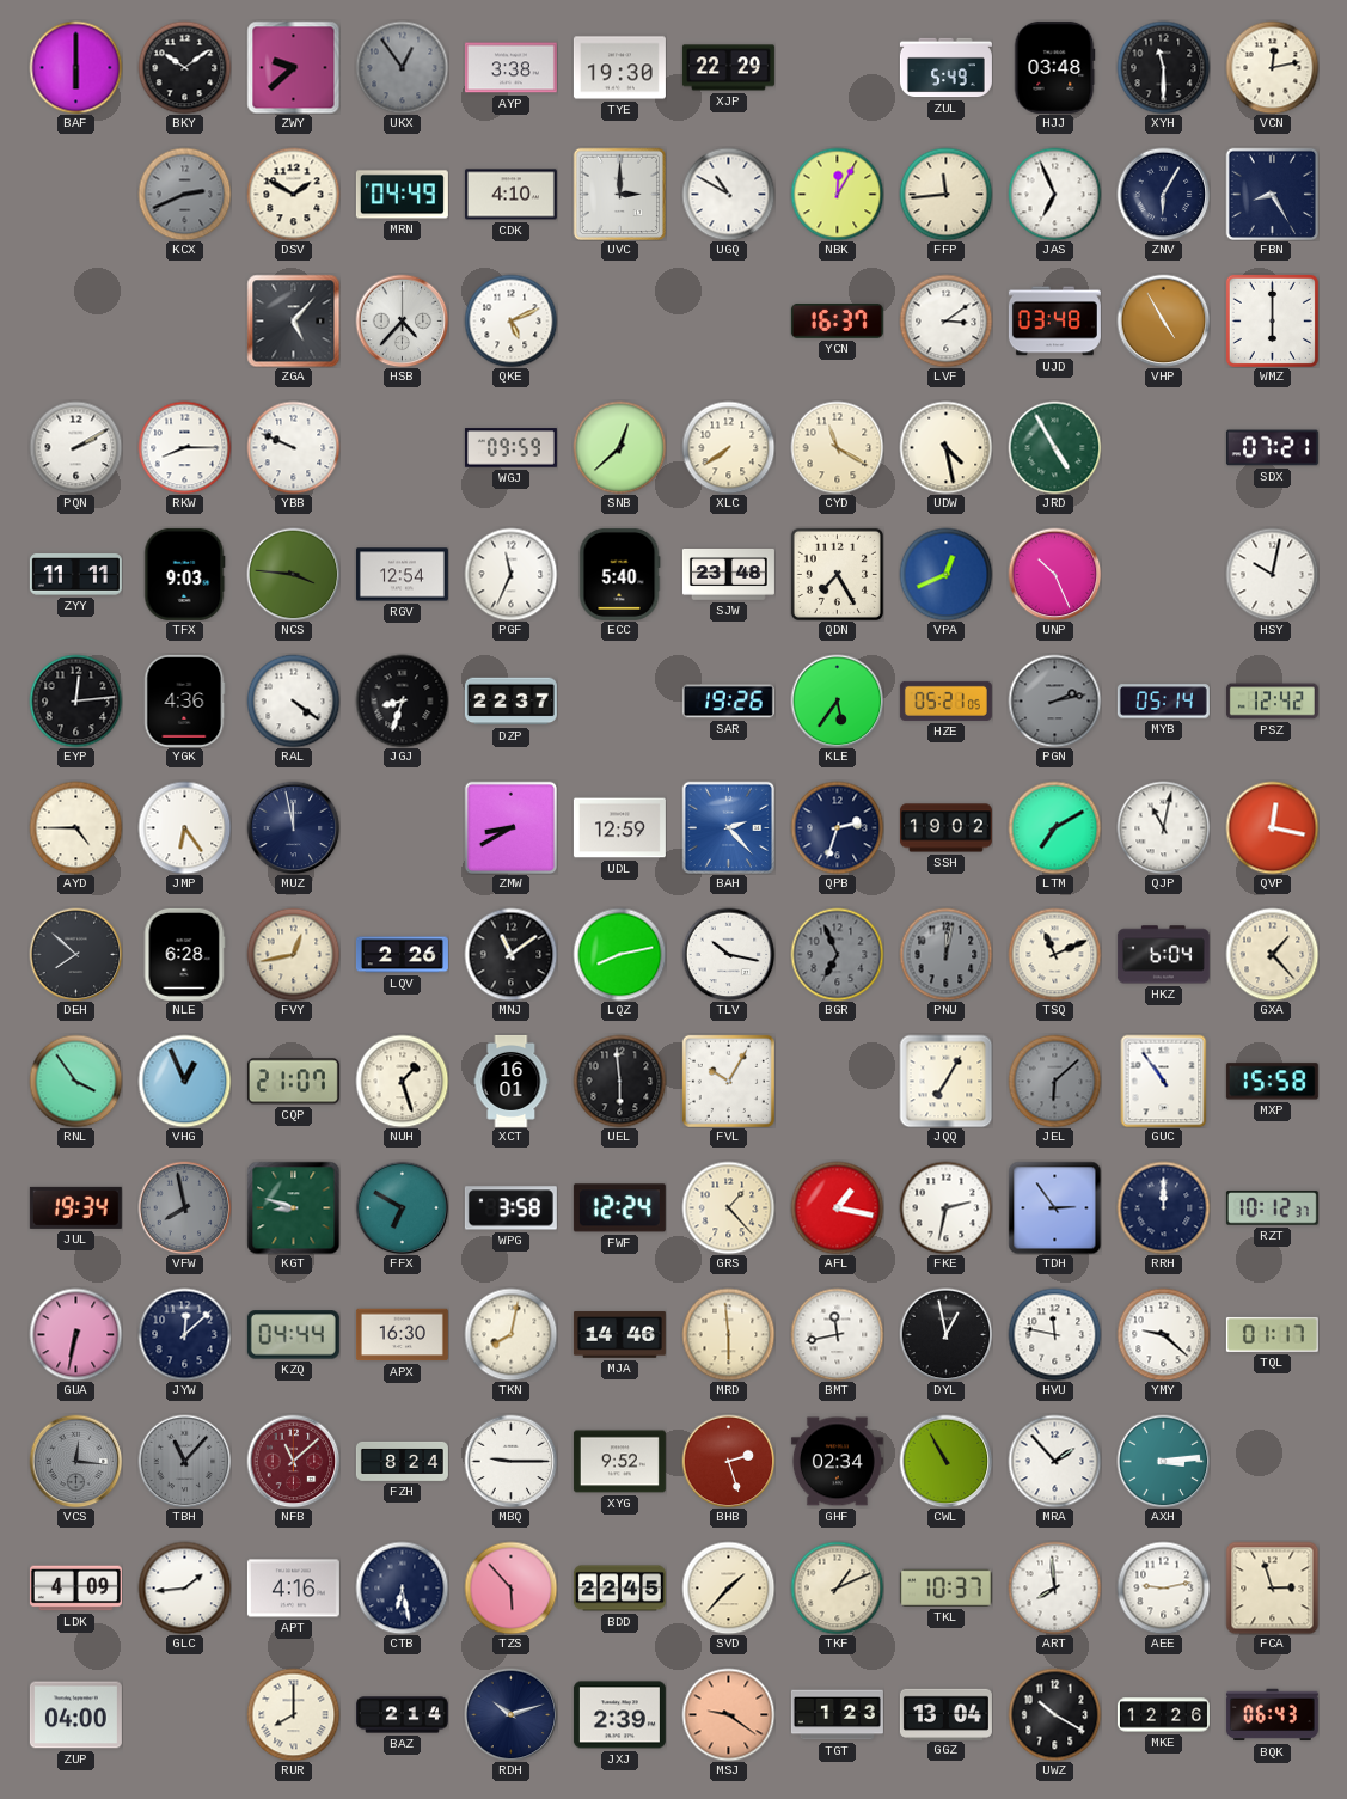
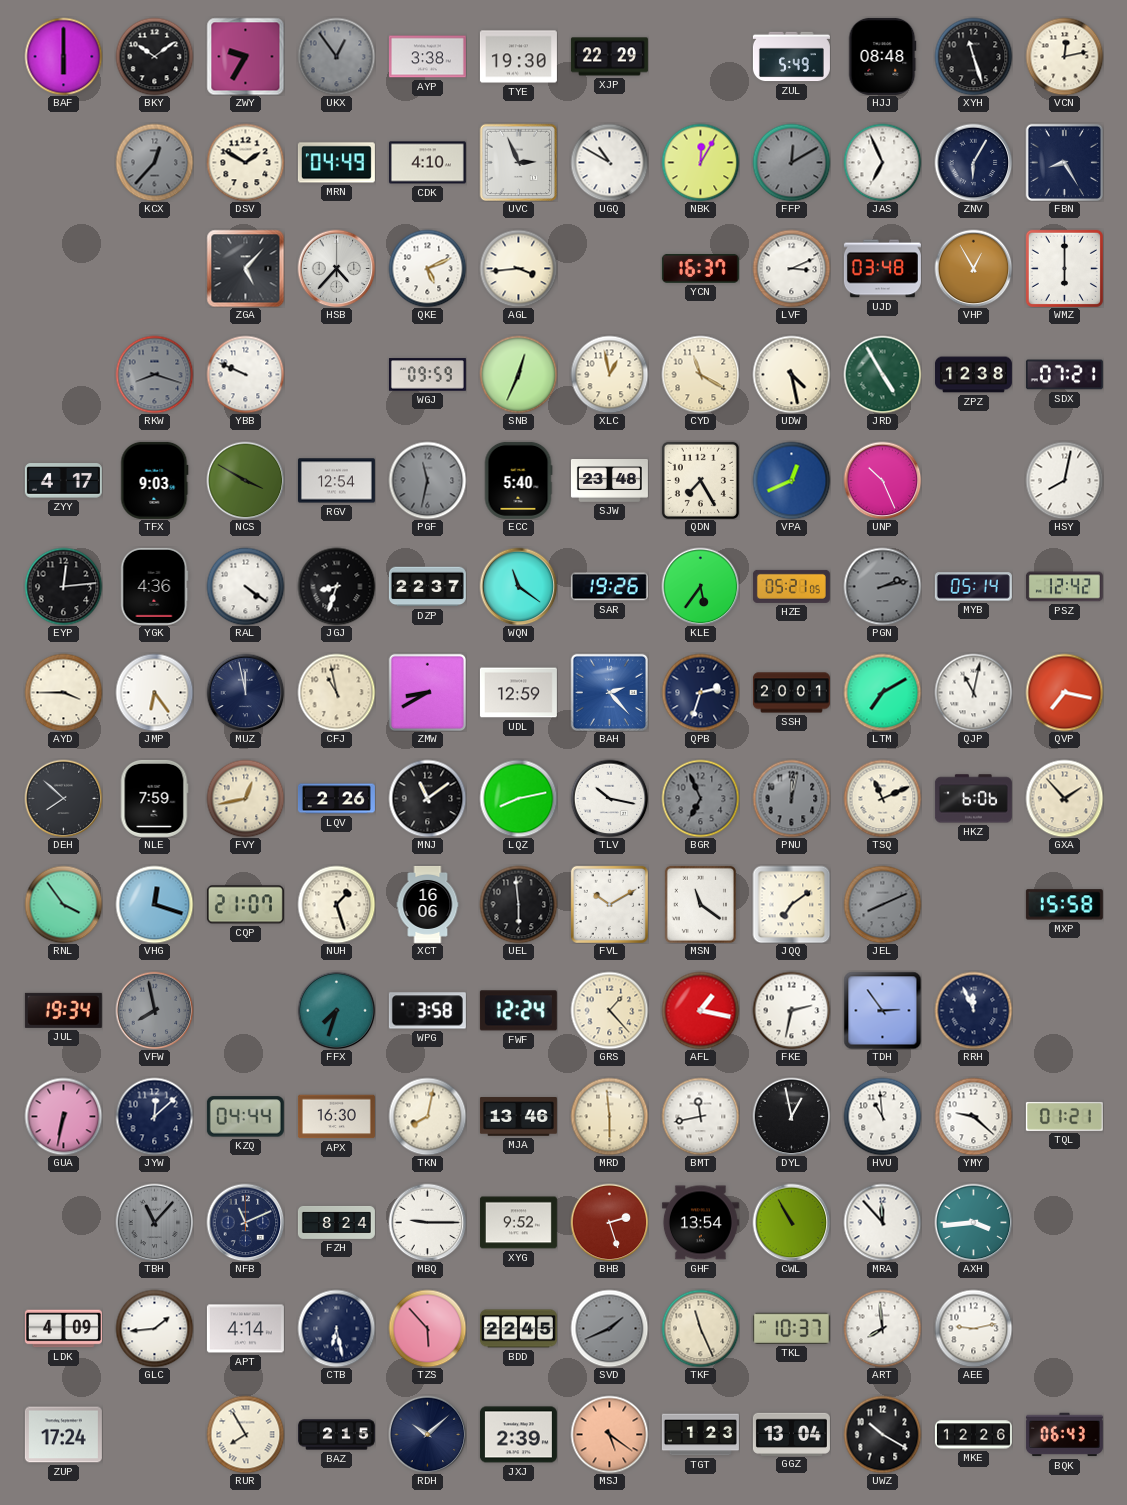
ZWY: 9:38 -> 9:35 (245, 56)
HJJ: 03:48 -> 08:48 (882, 56)
XYH: 11:30 -> 11:27 (973, 56)
KCX: 2:41 -> 12:37 (154, 162)
UVC: 3:00 -> 2:56 (518, 162)
FFP: 11:44 -> 12:10 (791, 162)
FFP dial: cream -> grey (791, 162)
AGL: none -> 3:44 (518, 268)
LVF: 3:09 -> 3:11 (791, 268)
VHP: 4:55 -> 12:55 (973, 268)
PQN: 2:10 -> none (75, 447)
RKW: 8:15 -> 8:18 (154, 374)
RKW dial: white -> grey (154, 374)
SNB: 12:38 -> 12:34 (518, 374)
XLC: 7:39 -> 12:58 (609, 374)
ZPZ: none -> 12:38 (973, 375)
ZYY: 11:11 -> 4:17 (63, 481)
NCS: 3:46 -> 3:50 (245, 480)
PGF: 11:34 -> 11:32 (427, 480)
PGF dial: white -> grey (427, 480)
HSY: 10:02 -> 8:02 (1064, 480)
WQN: none -> 11:21 (518, 586)
AYD: 4:45 -> 3:45 (63, 692)
CFJ: none -> 10:58 (336, 692)
SSH: 19:02 -> 20:01 (791, 693)
QVP: 12:17 -> 7:17 (1064, 692)
NLE: 6:28 -> 7:59 (154, 798)
HKZ: 6:04 -> 6:06 (973, 799)
GXA: 1:23 -> 1:53 (1064, 798)
VHG: 12:56 -> 12:18 (154, 904)
XCT: 16:01 -> 16:06 (428, 904)
FVL: 10:05 -> 10:10 (609, 904)
MSN: none -> 11:21 (700, 904)
JQQ: 7:05 -> 7:09 (791, 904)
JEL: 6:08 -> 8:11 (882, 904)
GUC: 10:54 -> none (1164, 1081)
KGT: 8:48 -> none (293, 1207)
FFX: 6:50 -> 7:33 (336, 1010)
RRH: 12:00 -> 11:56 (973, 1010)
RZT: 10:12 -> none (1272, 1208)
MJA: 14:46 -> 13:46 (518, 1117)
HVU: 11:47 -> 10:59 (882, 1116)
TQL: 01:17 -> 01:21 (1064, 1116)
VCS: 12:16 -> none (75, 1461)
NFB: 11:08 -> 11:11 (245, 1222)
NFB dial: burgundy -> navy (245, 1222)
GHF: 02:34 -> 13:54 (700, 1223)
MRA: 1:53 -> 11:53 (882, 1222)
AXH: 3:14 -> 3:44 (973, 1222)
APT: 4:16 -> 4:14 (245, 1329)
SVD: 1:37 -> 1:41 (609, 1328)
SVD dial: cream -> grey (609, 1328)
TKF: 1:11 -> 11:26 (700, 1328)
FCA: 2:57 -> none (1272, 1587)
ZUP: 04:00 -> 17:24 (63, 1435)
RUR: 8:00 -> 7:55 (245, 1434)
BAZ: 2:14 -> 2:15 (336, 1435)
RDH: 10:12 -> 10:08 (427, 1434)
MSJ: 9:21 -> 5:21 (609, 1434)
